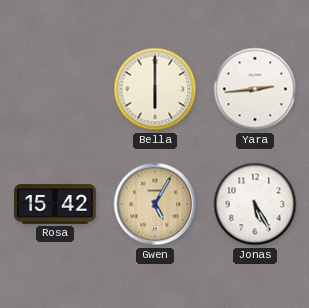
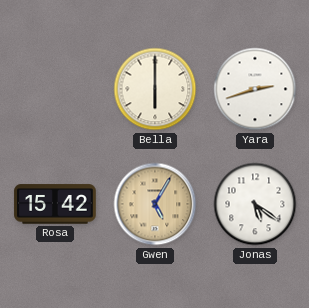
Yara: 2:44 -> 2:42 (255, 89)
Jonas: 5:25 -> 5:21 (255, 204)
